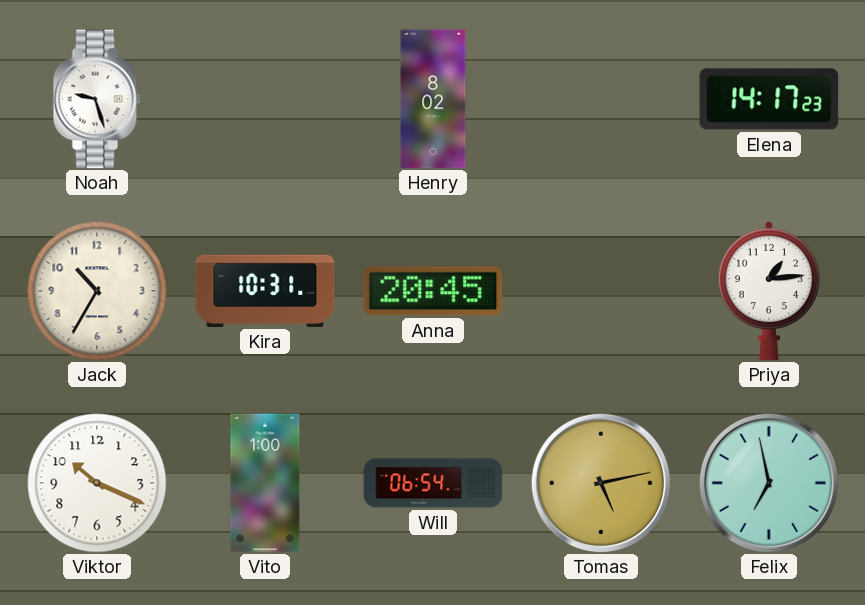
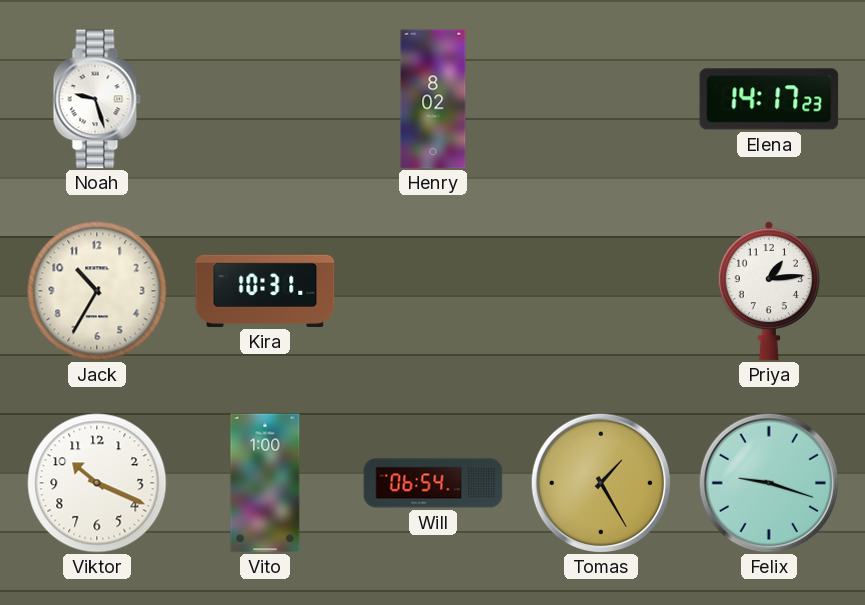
Anna: 20:45 -> none (433, 291)
Tomas: 5:13 -> 1:25 (600, 482)
Felix: 6:58 -> 9:18 (768, 482)
